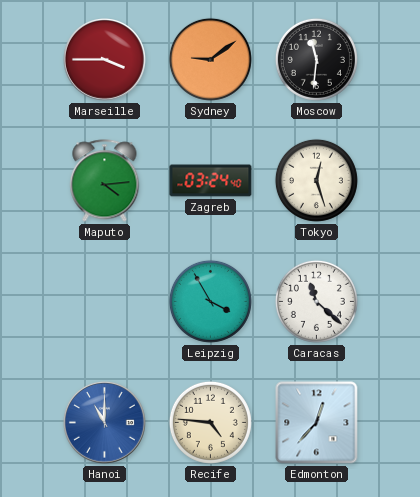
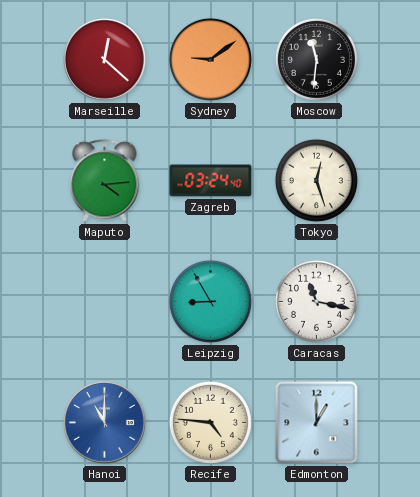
Marseille: 3:45 -> 12:22 (105, 60)
Leipzig: 3:55 -> 8:55 (210, 301)
Caracas: 11:22 -> 11:17 (316, 301)
Edmonton: 12:37 -> 1:00 (317, 423)
